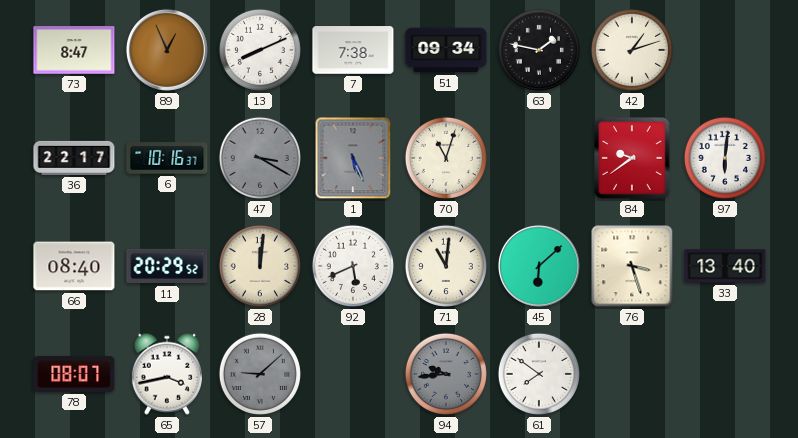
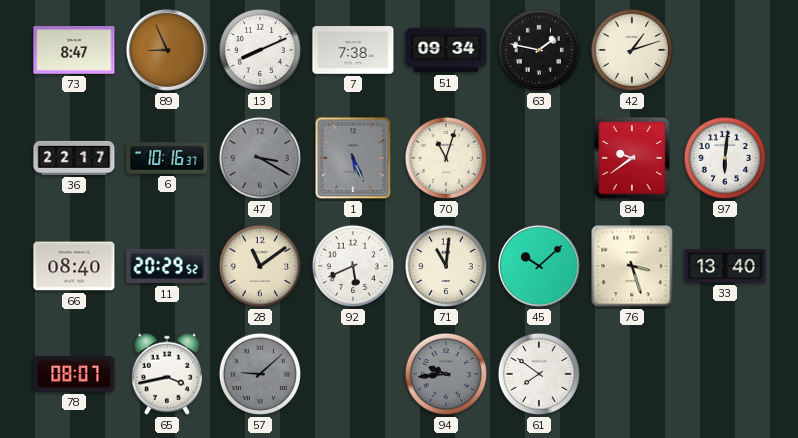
89: 12:56 -> 8:56 (167, 50)
28: 12:01 -> 11:09 (260, 266)
45: 6:08 -> 10:08 (539, 266)
